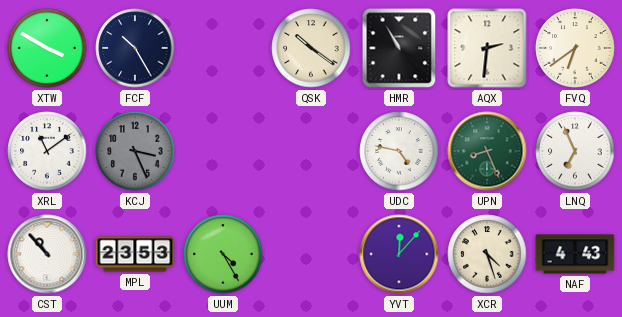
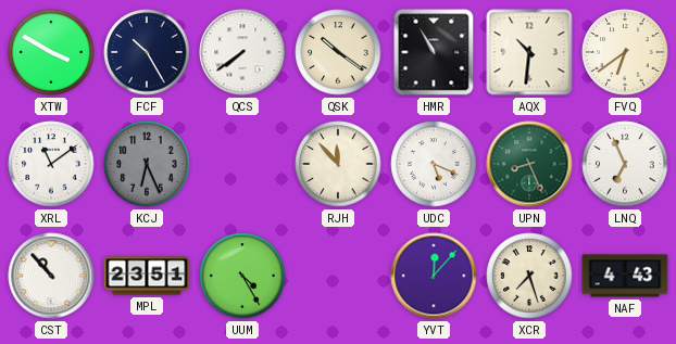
QCS: none -> 7:39 (242, 52)
AQX: 2:31 -> 10:31 (529, 52)
KCJ: 3:26 -> 6:26 (147, 164)
RJH: none -> 11:53 (338, 164)
UDC: 4:47 -> 5:19 (434, 164)
MPL: 23:53 -> 23:51 (147, 276)
XCR: 4:27 -> 7:27 (529, 276)
